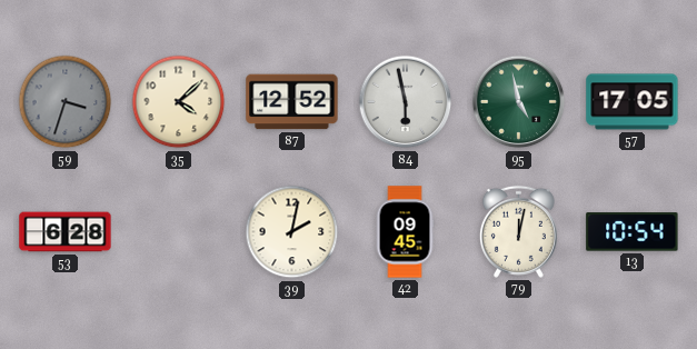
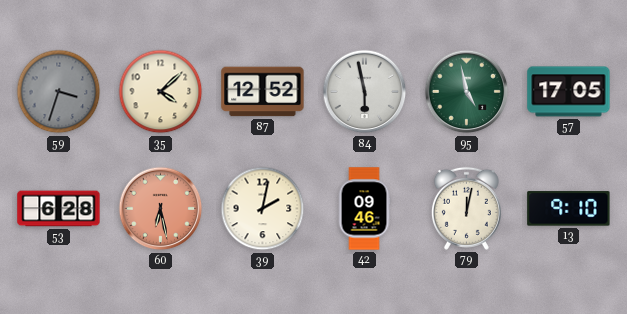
60: none -> 6:28 (161, 209)
42: 09:45 -> 09:46 (364, 209)
13: 10:54 -> 9:10 (569, 209)
